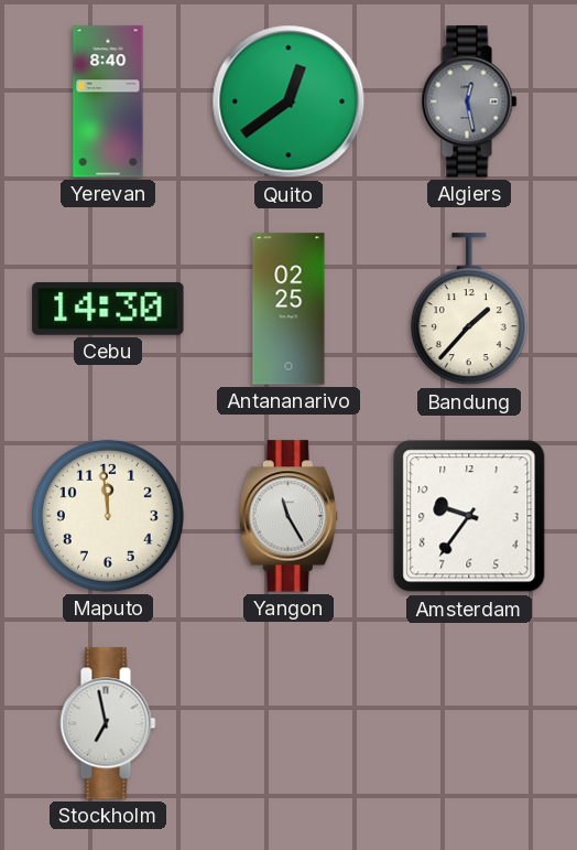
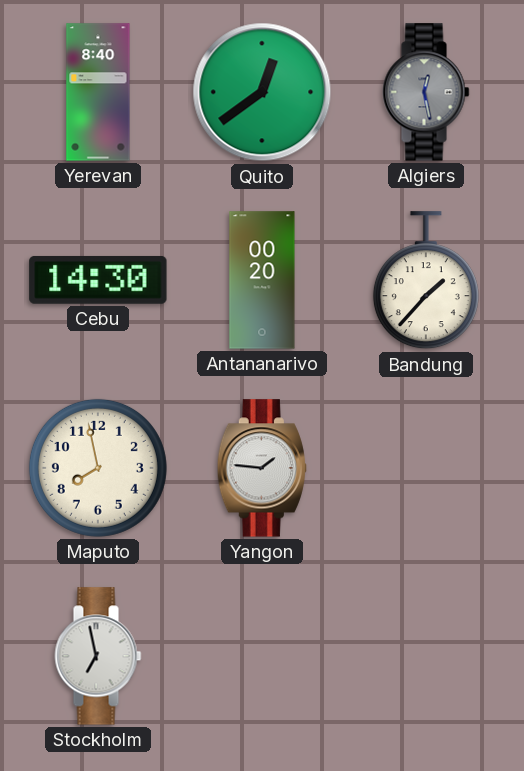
Antananarivo: 02:25 -> 00:20 (262, 280)
Maputo: 11:59 -> 7:58 (98, 468)
Yangon: 11:25 -> 1:46 (262, 468)
Amsterdam: 9:36 -> none (469, 516)
